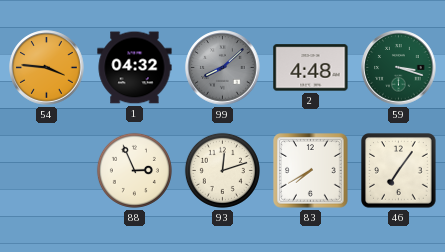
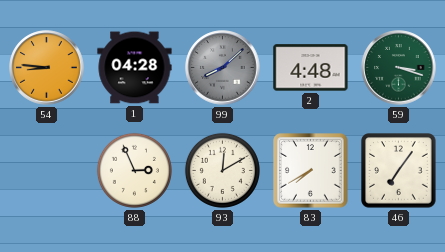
54: 3:46 -> 8:46 (47, 68)
1: 04:32 -> 04:28 (135, 68)
93: 12:12 -> 12:10 (222, 170)
